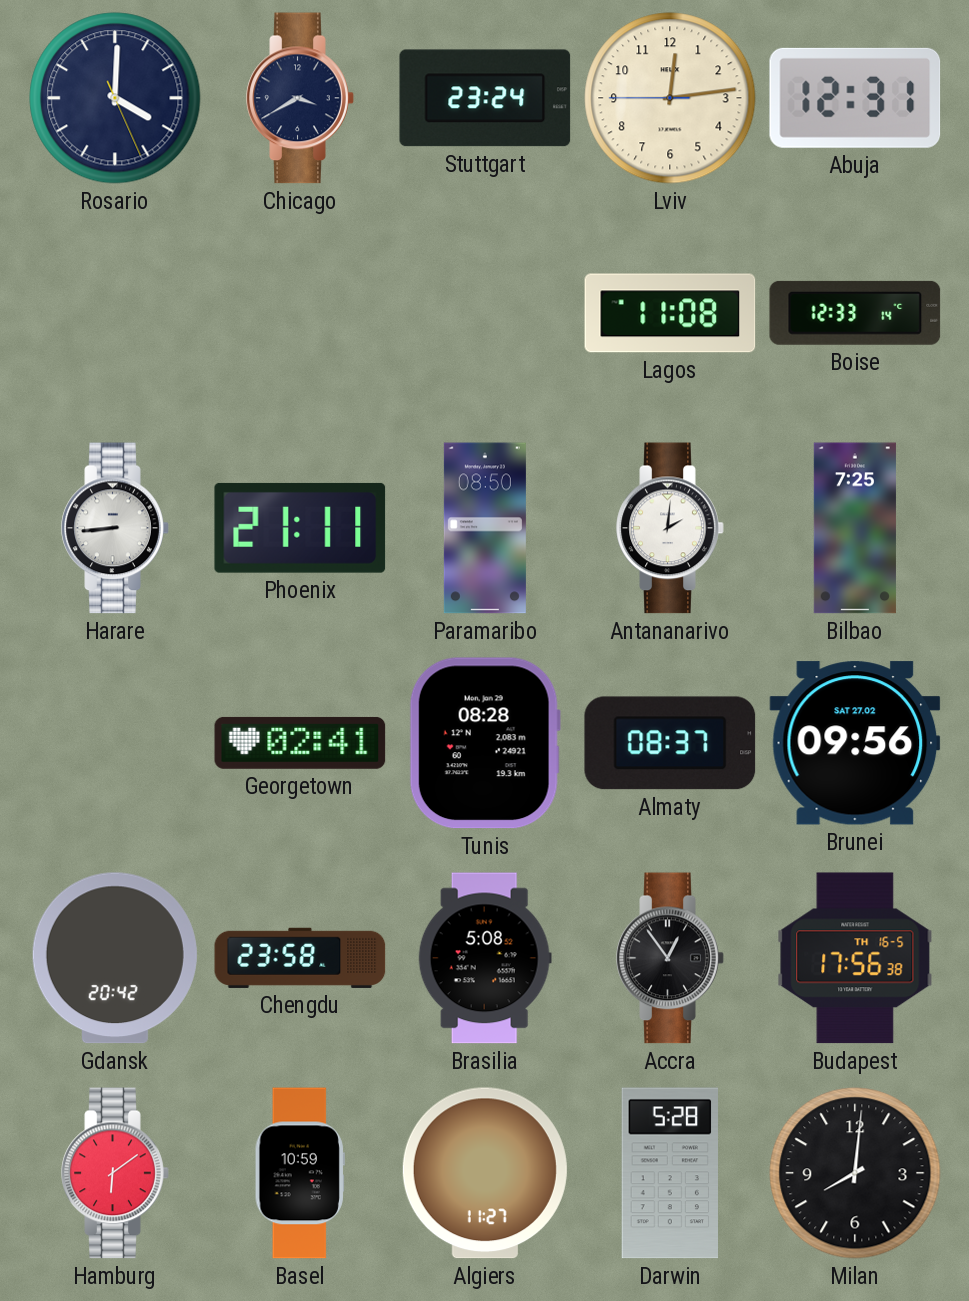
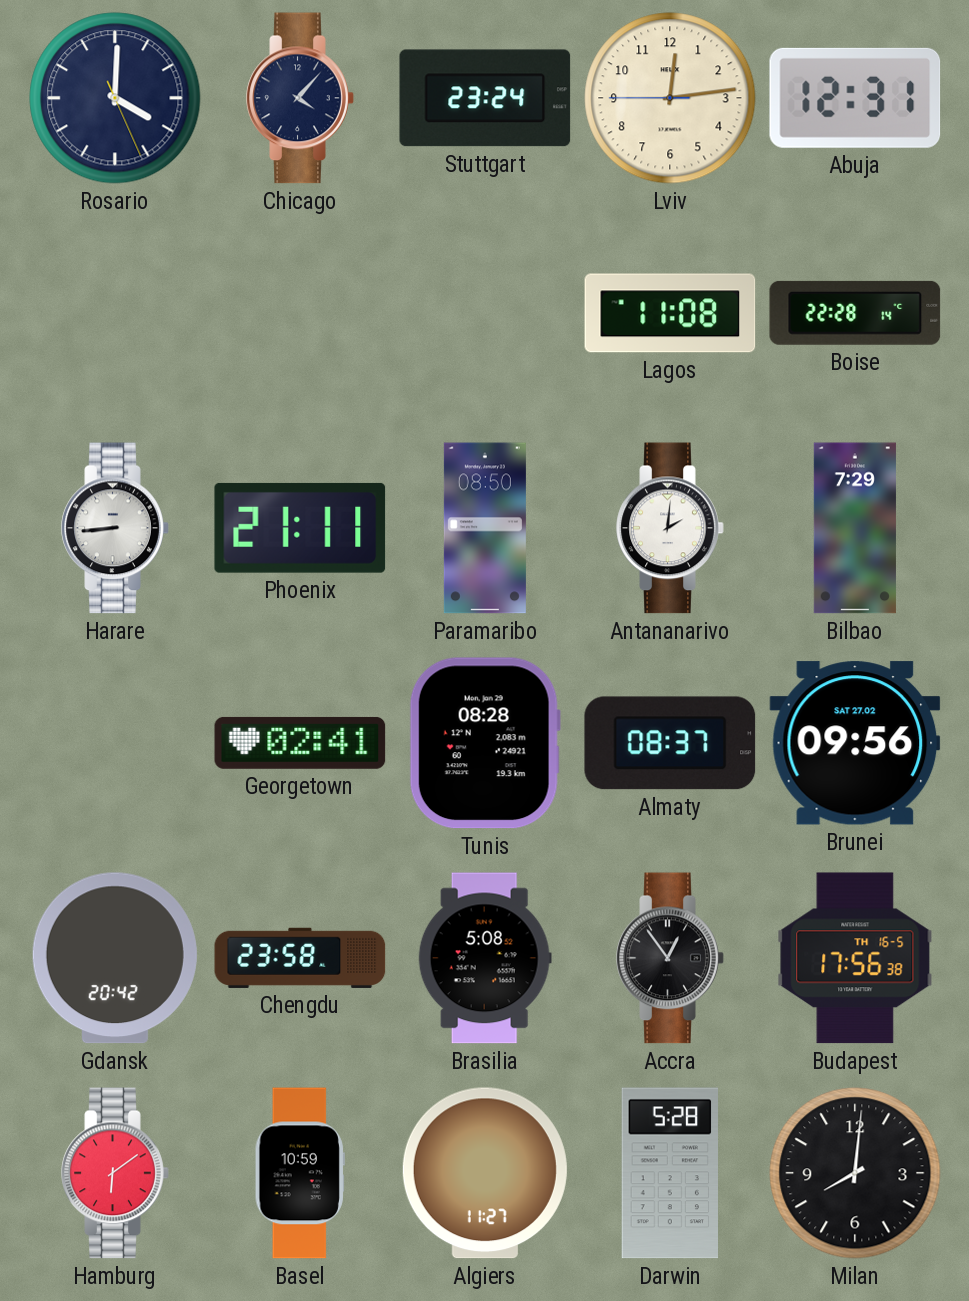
Chicago: 3:40 -> 4:07 (300, 98)
Boise: 12:33 -> 22:28 (855, 313)
Bilbao: 7:25 -> 7:29 (855, 528)
